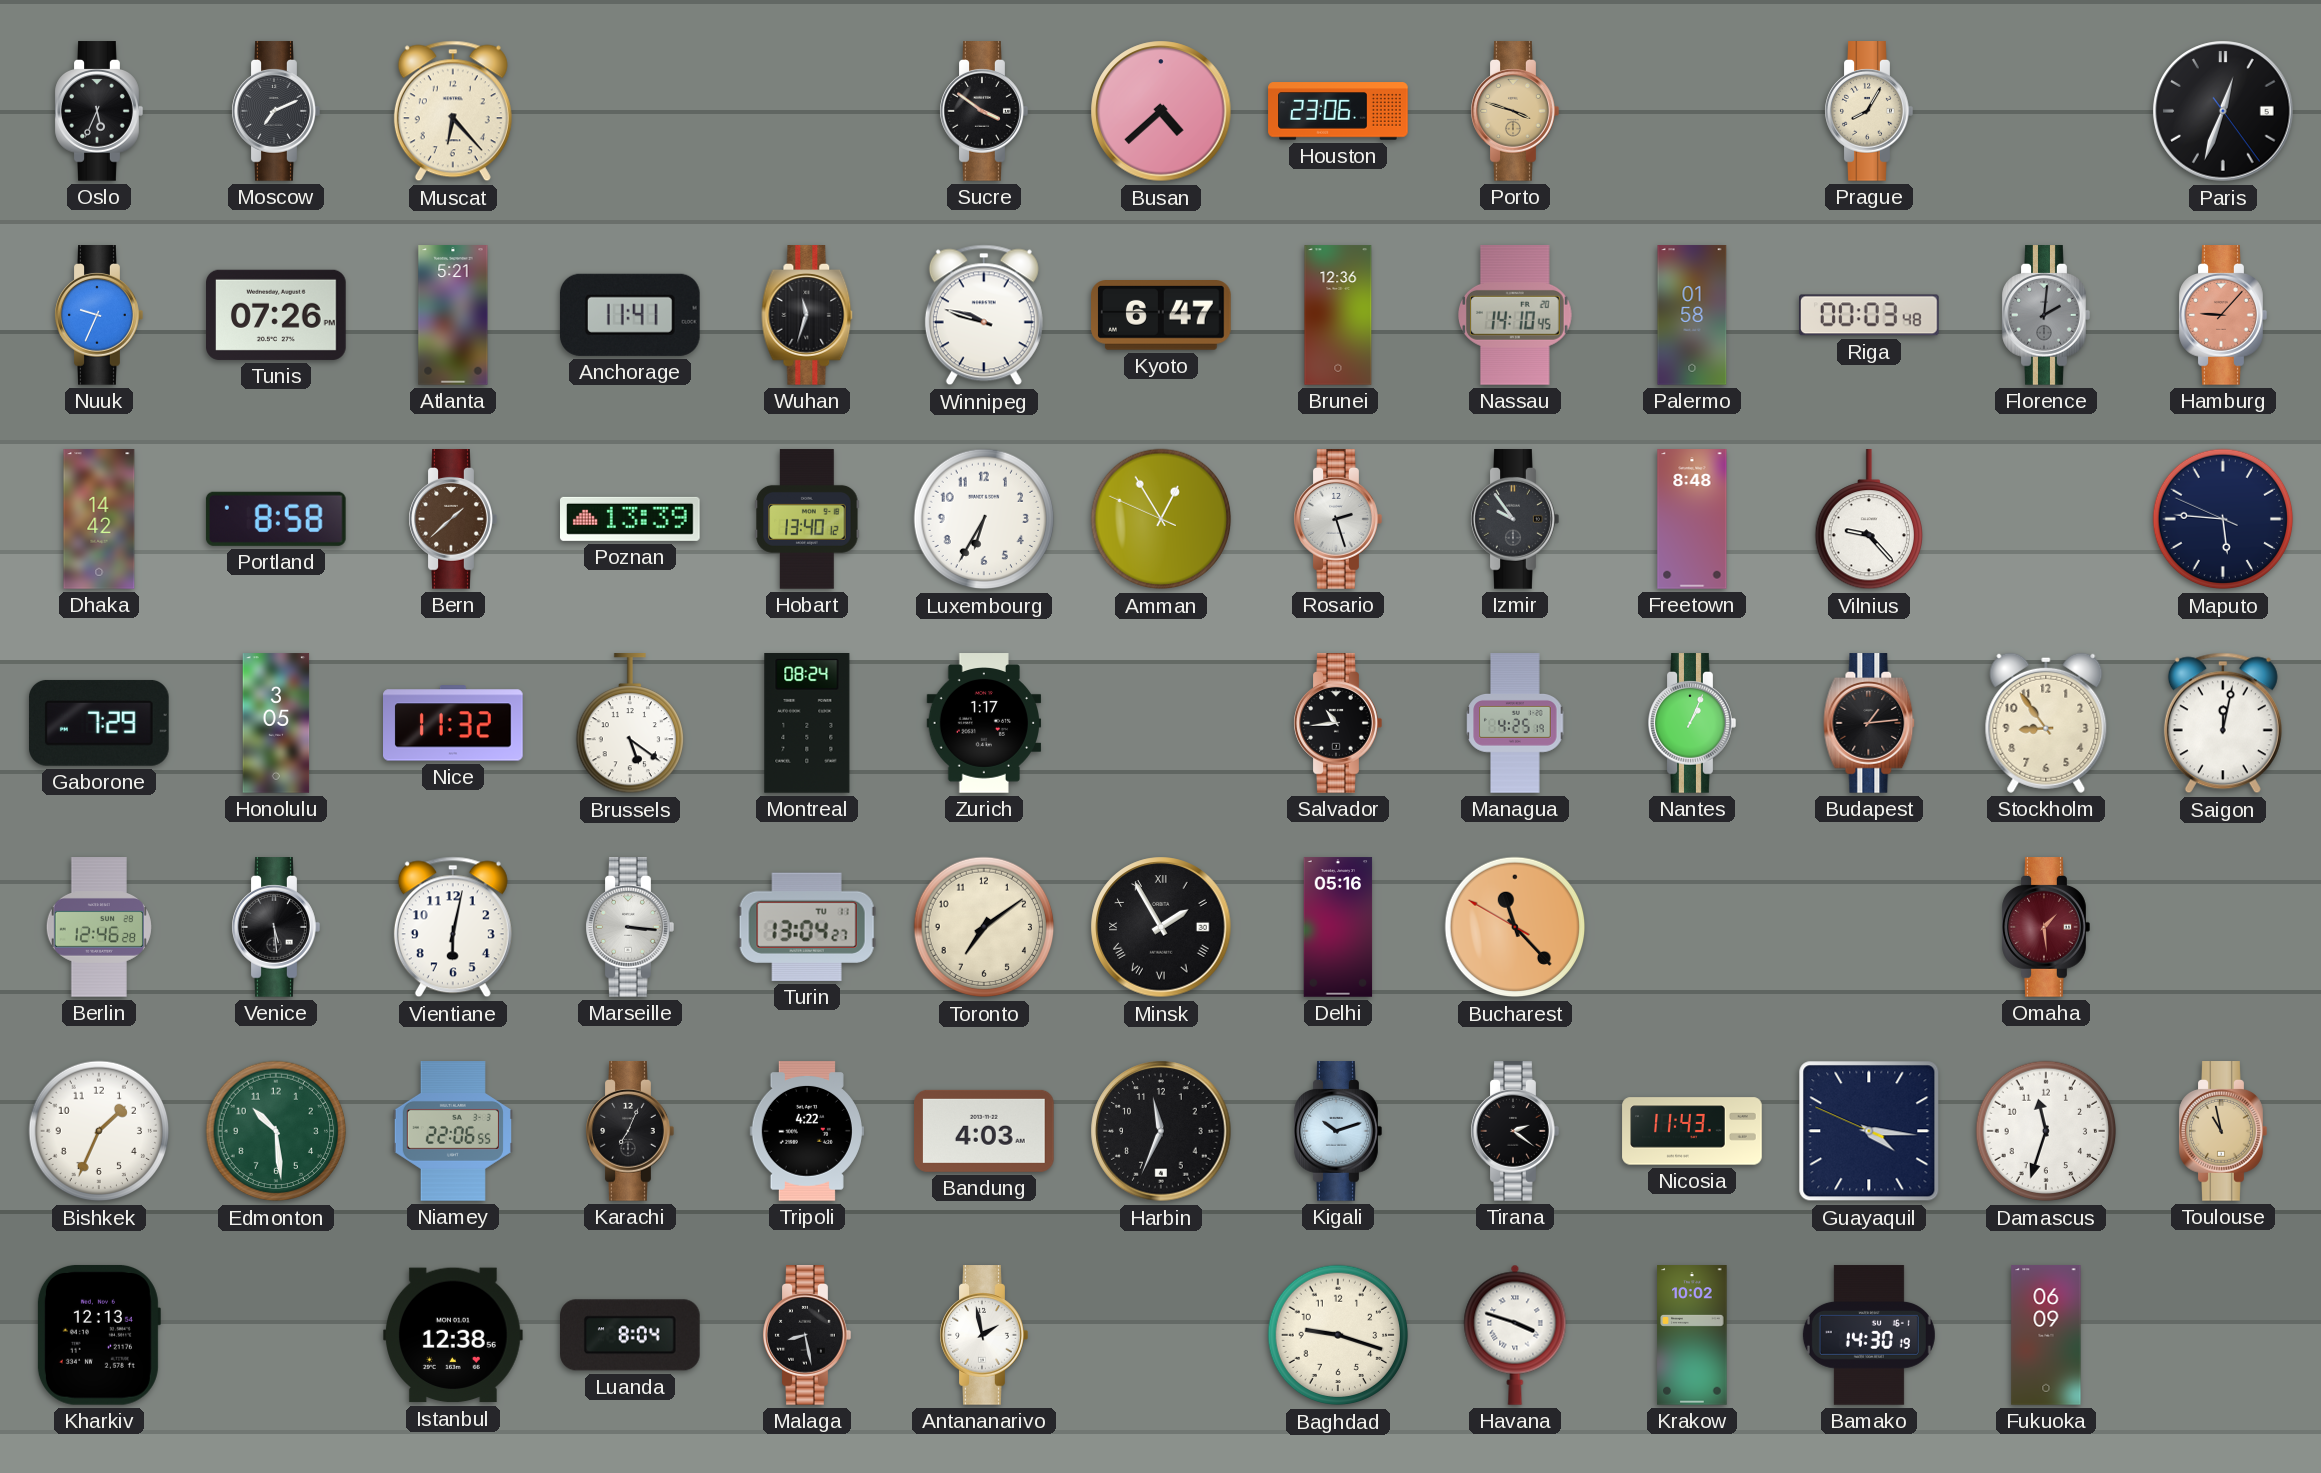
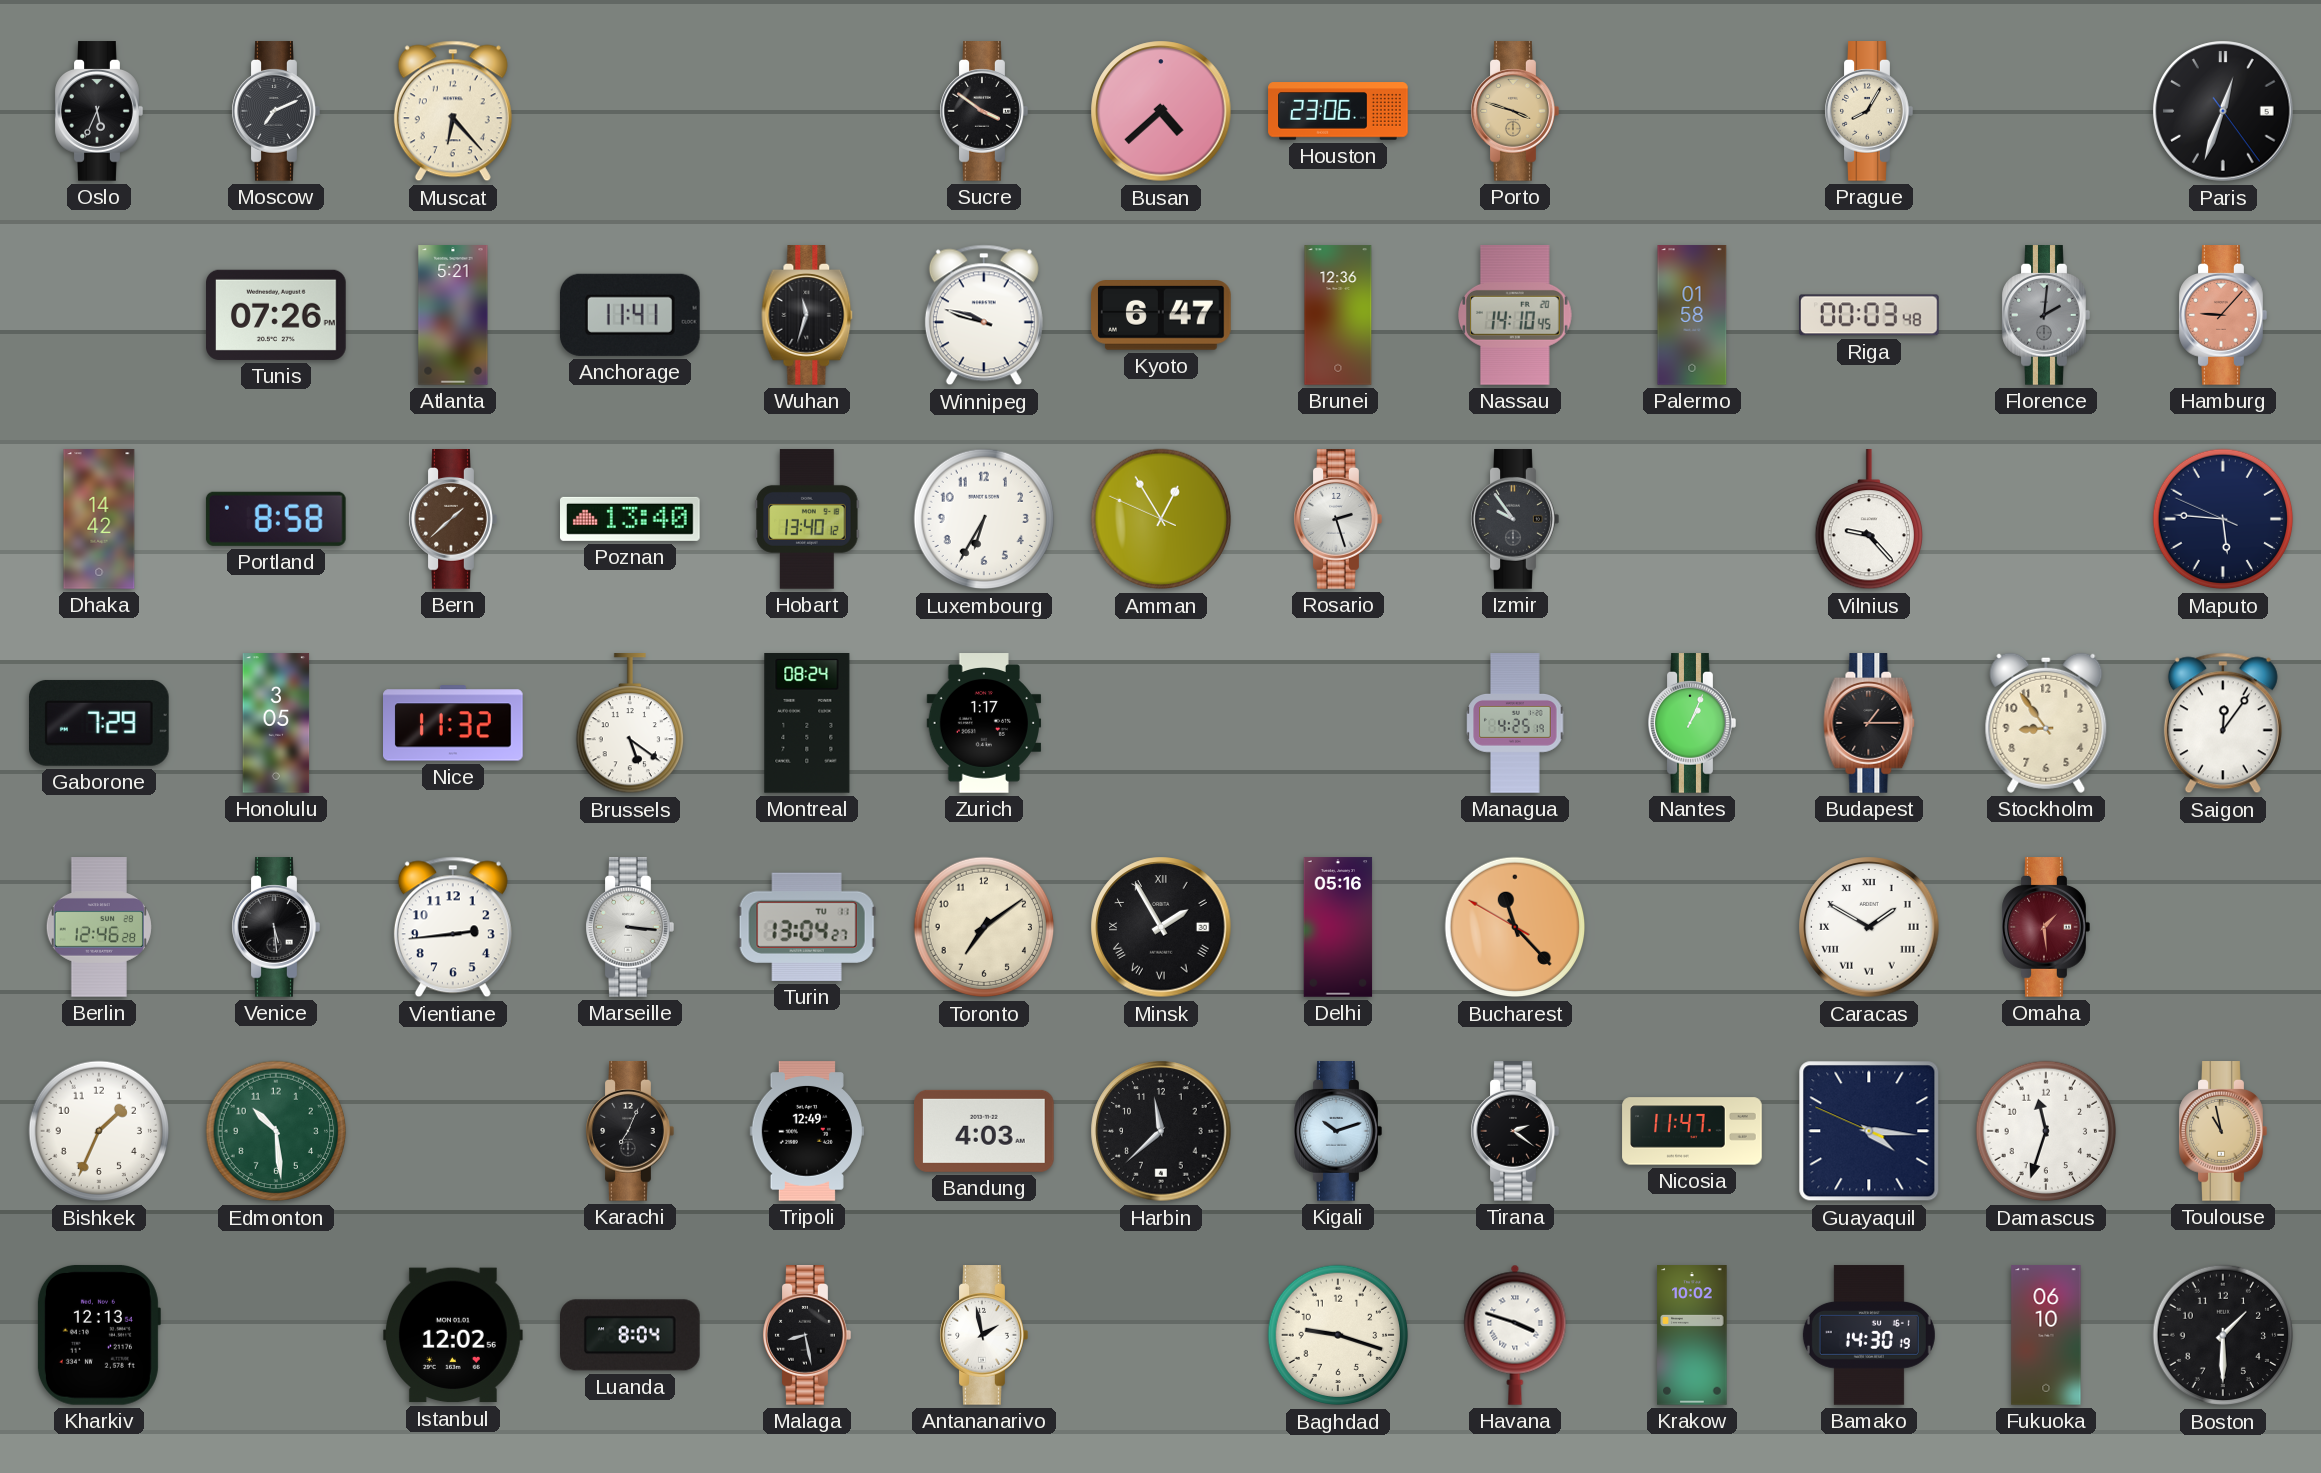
Nuuk: 9:34 -> none (99, 315)
Poznan: 13:39 -> 13:40 (631, 519)
Freetown: 8:48 -> none (1692, 519)
Salvador: 10:44 -> none (1338, 723)
Budapest: 1:14 -> 1:15 (1869, 723)
Saigon: 12:02 -> 12:06 (2223, 723)
Vientiane: 6:02 -> 2:44 (453, 927)
Caracas: none -> 1:50 (1869, 927)
Niamey: 22:06 -> none (453, 1131)
Tripoli: 4:22 -> 12:49 (807, 1131)
Harbin: 11:34 -> 11:38 (1161, 1131)
Nicosia: 11:43 -> 11:47 (1692, 1131)
Istanbul: 12:38 -> 12:02 (454, 1335)
Fukuoka: 06:09 -> 06:10 (2046, 1335)
Boston: none -> 1:30 (2223, 1335)
